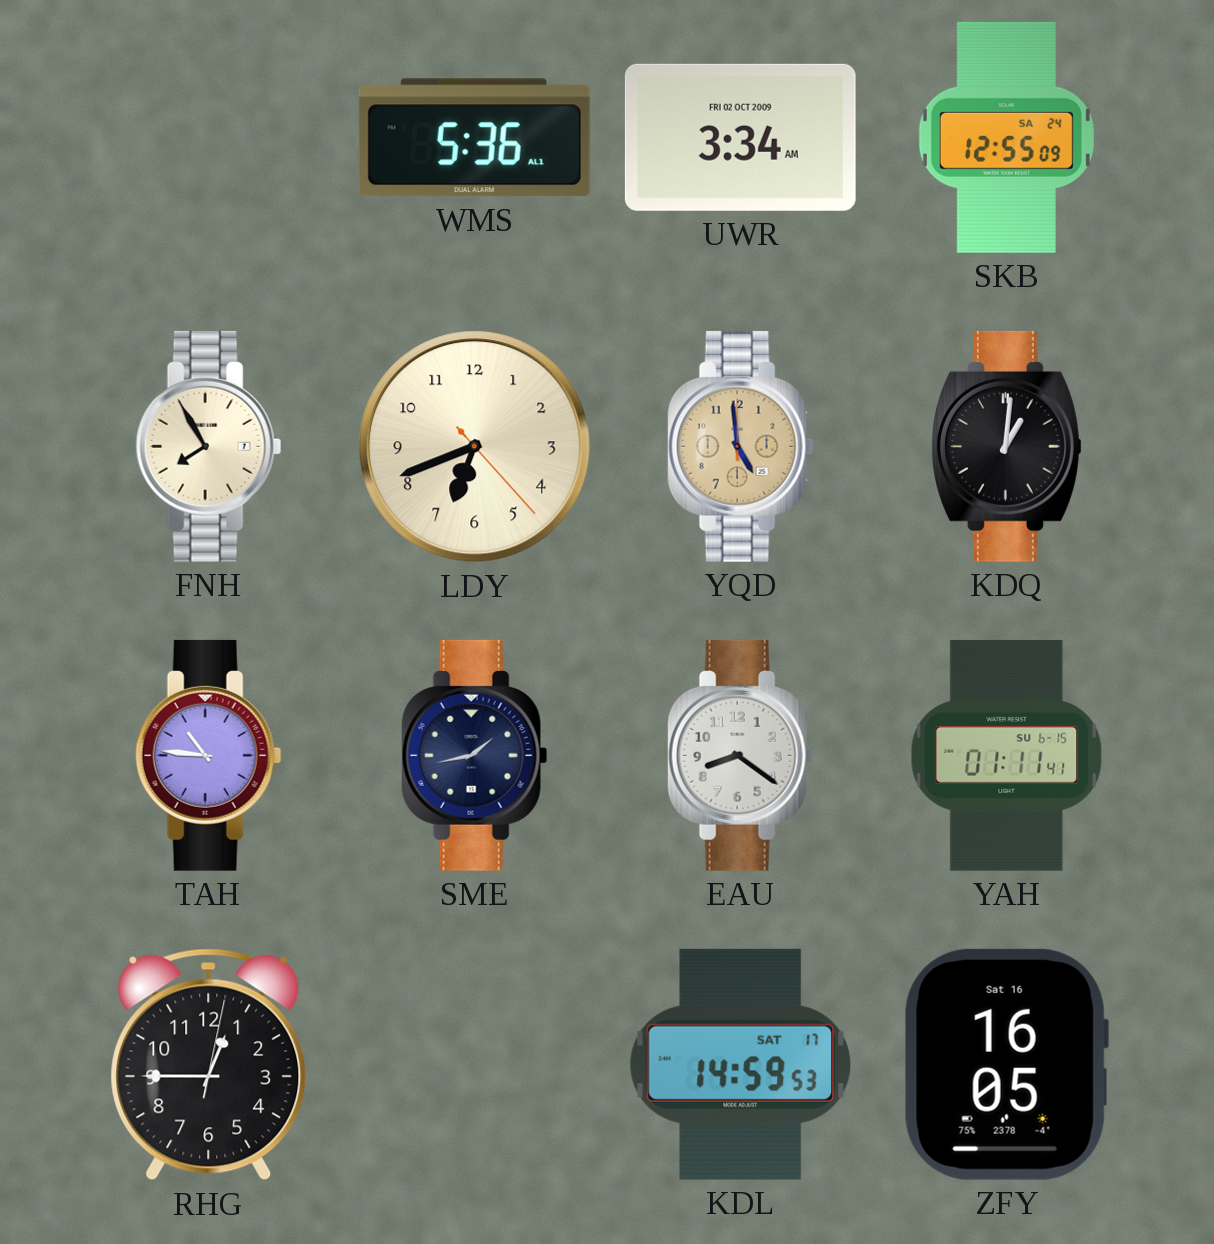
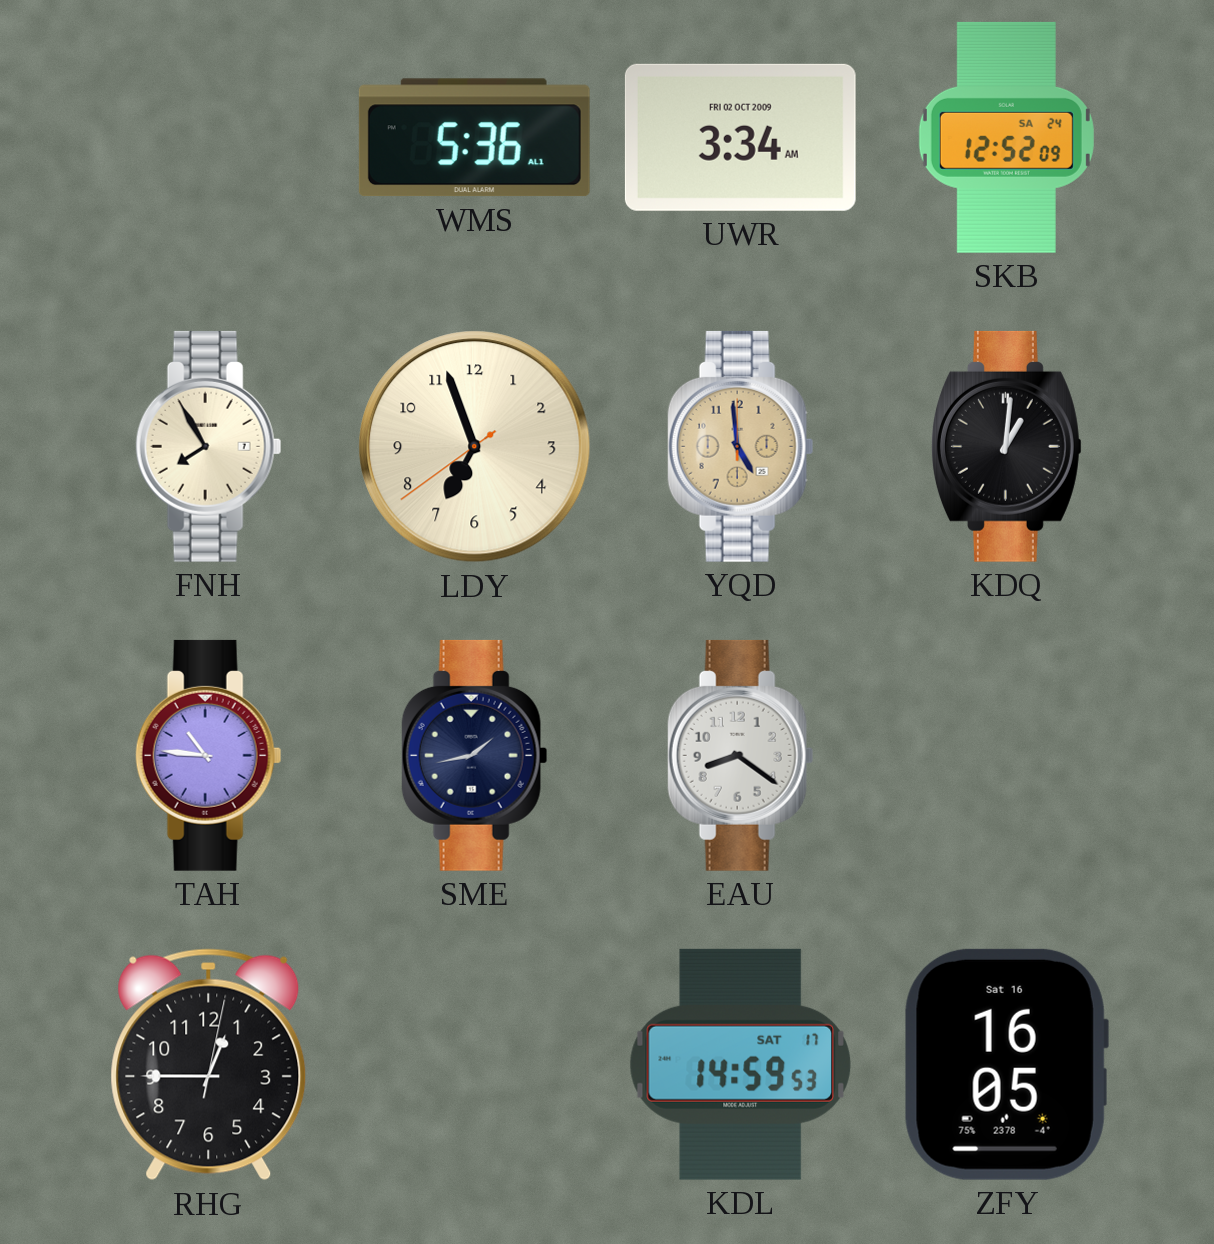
SKB: 12:55 -> 12:52 (1006, 137)
LDY: 6:41 -> 6:56 (475, 447)
YAH: 01:11 -> none (1007, 755)
